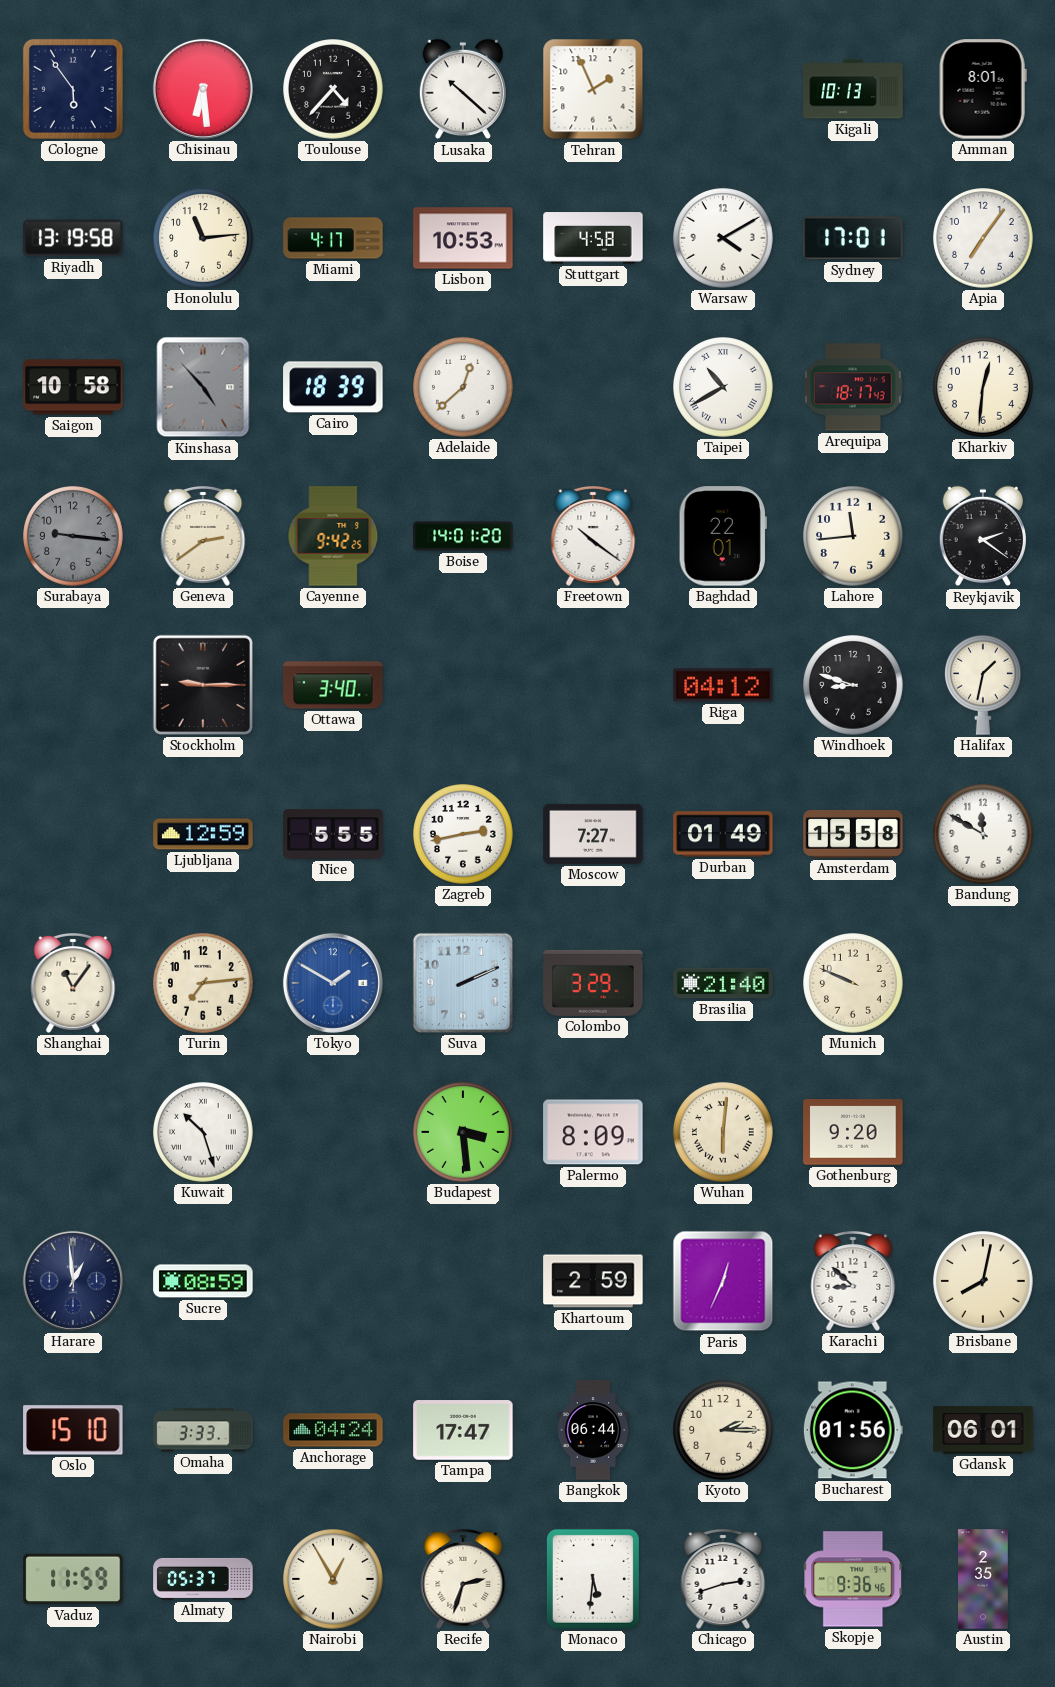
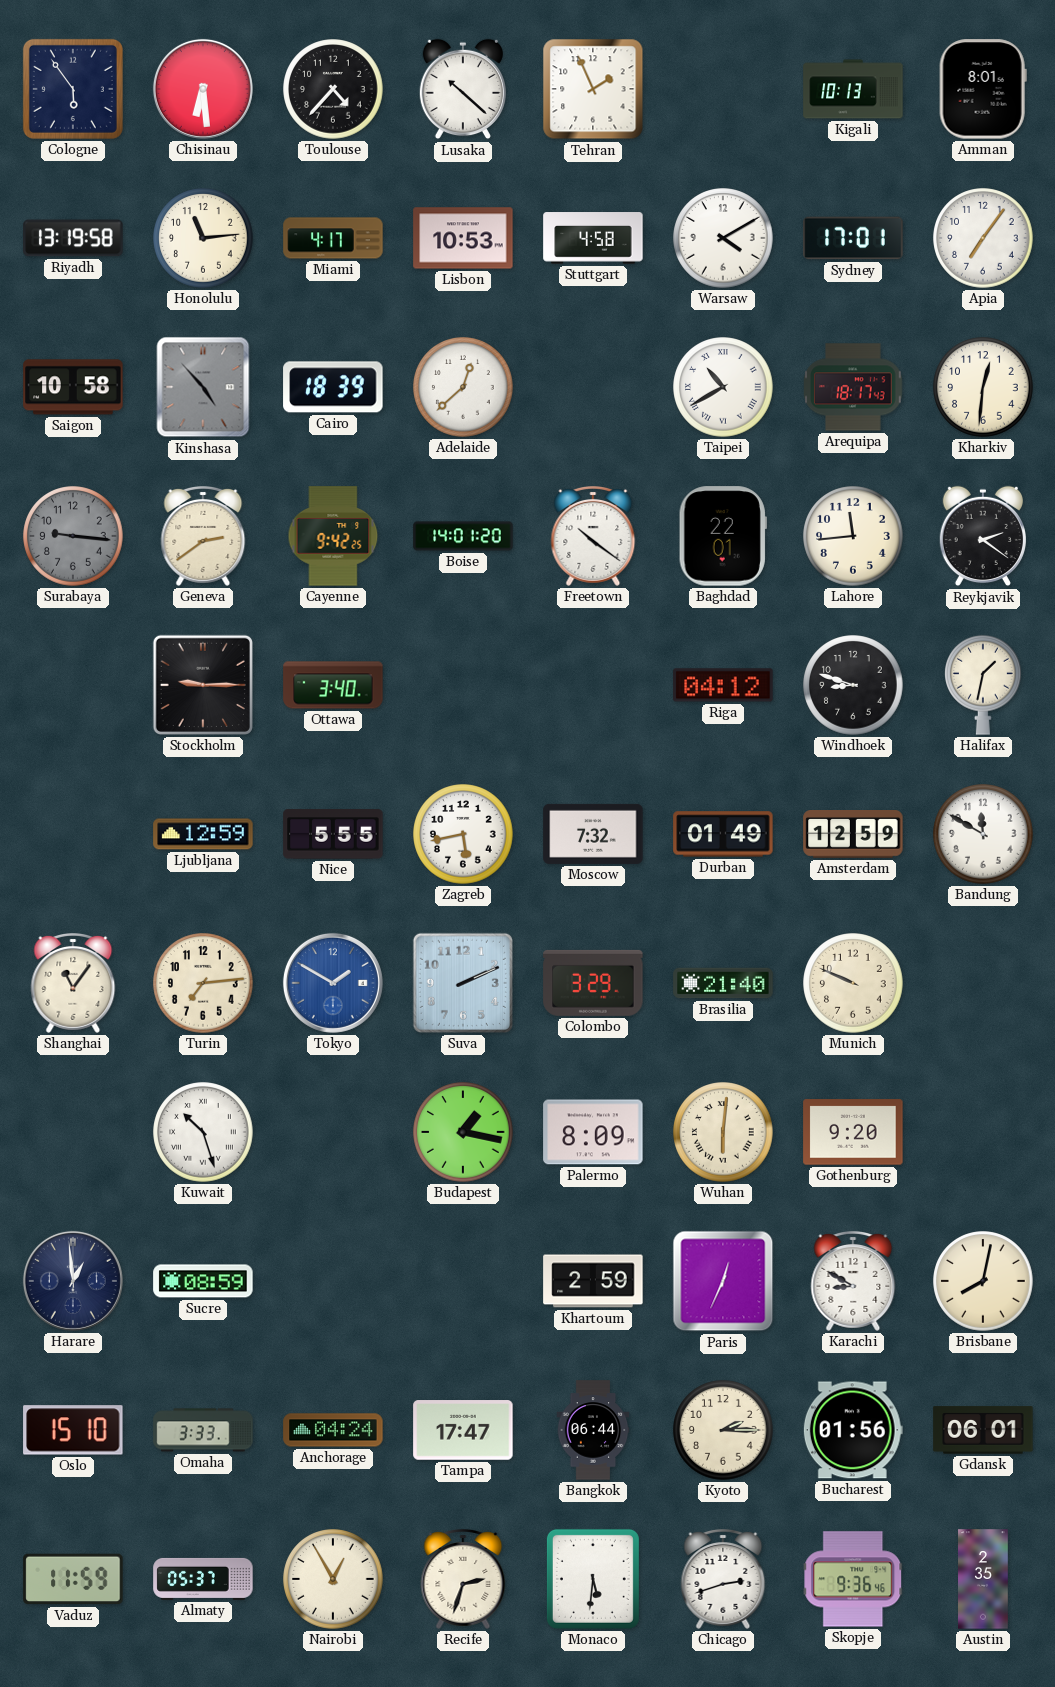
Zagreb: 2:43 -> 5:43 (463, 834)
Moscow: 7:27 -> 7:32 (593, 834)
Amsterdam: 15:58 -> 12:59 (853, 835)
Budapest: 3:29 -> 1:17 (463, 1132)
Karachi: 8:52 -> 8:50 (853, 1282)
